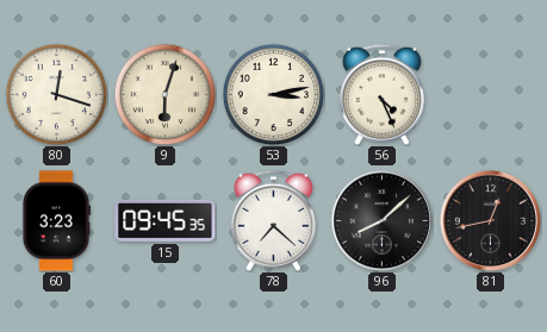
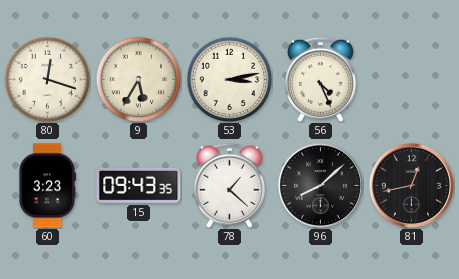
9: 6:03 -> 5:35 (138, 79)
15: 09:45 -> 09:43 (139, 185)
78: 7:22 -> 1:22 (229, 185)
